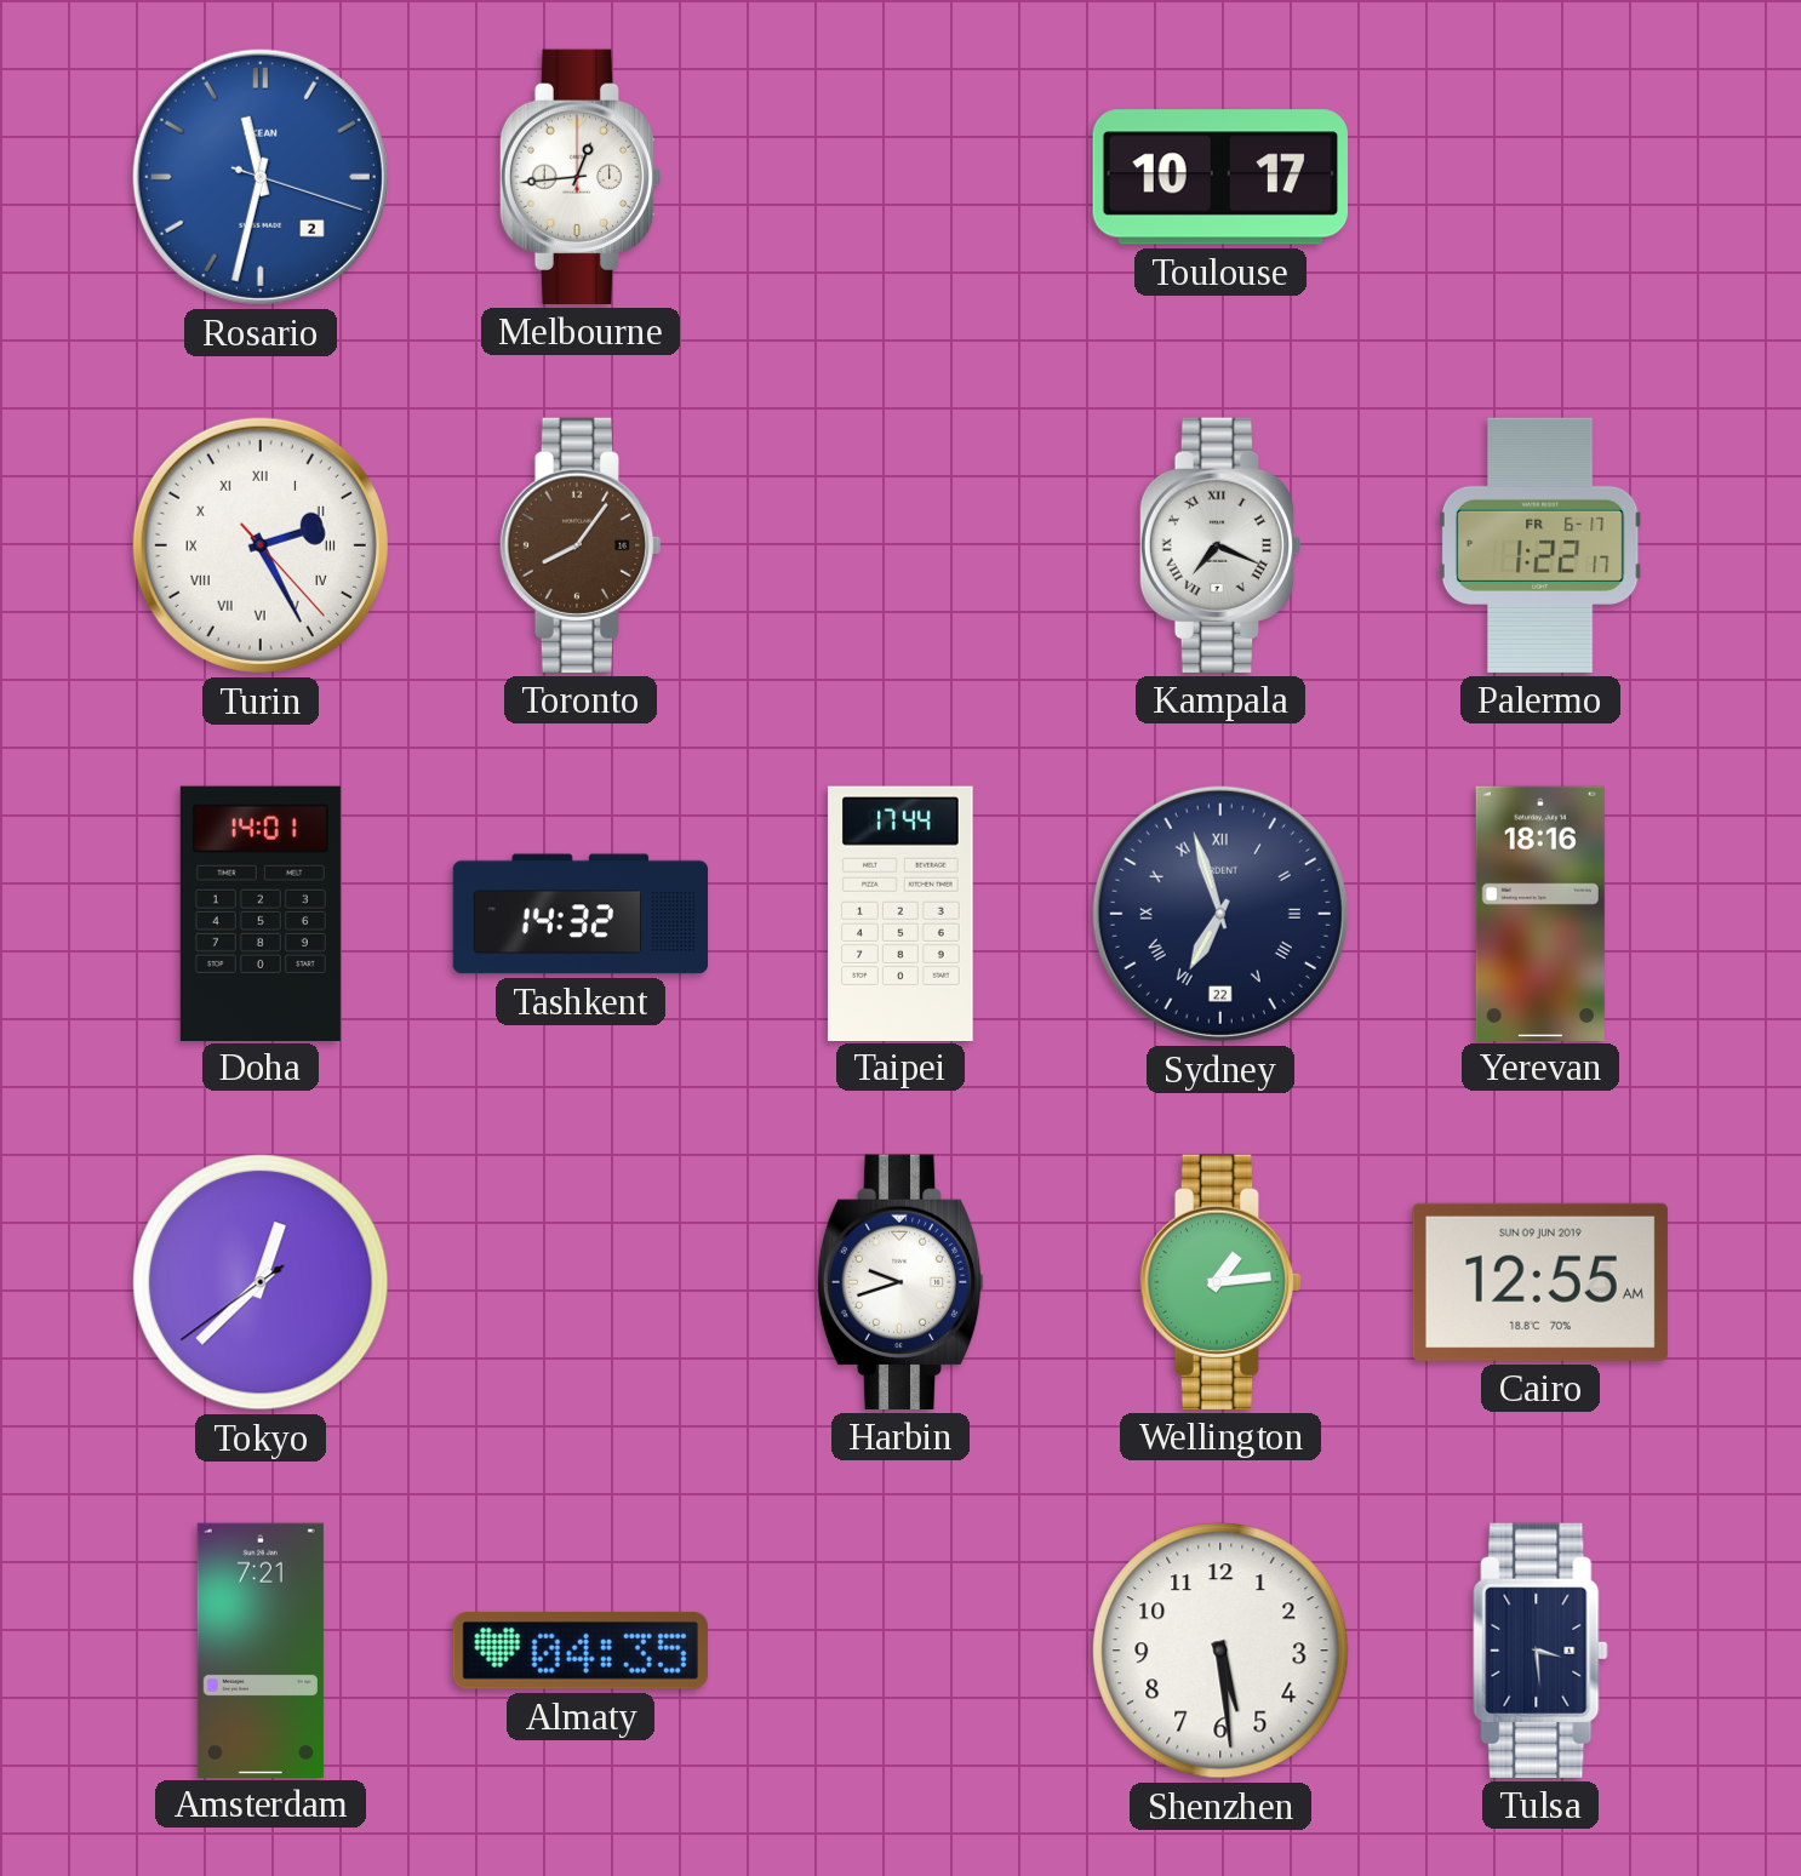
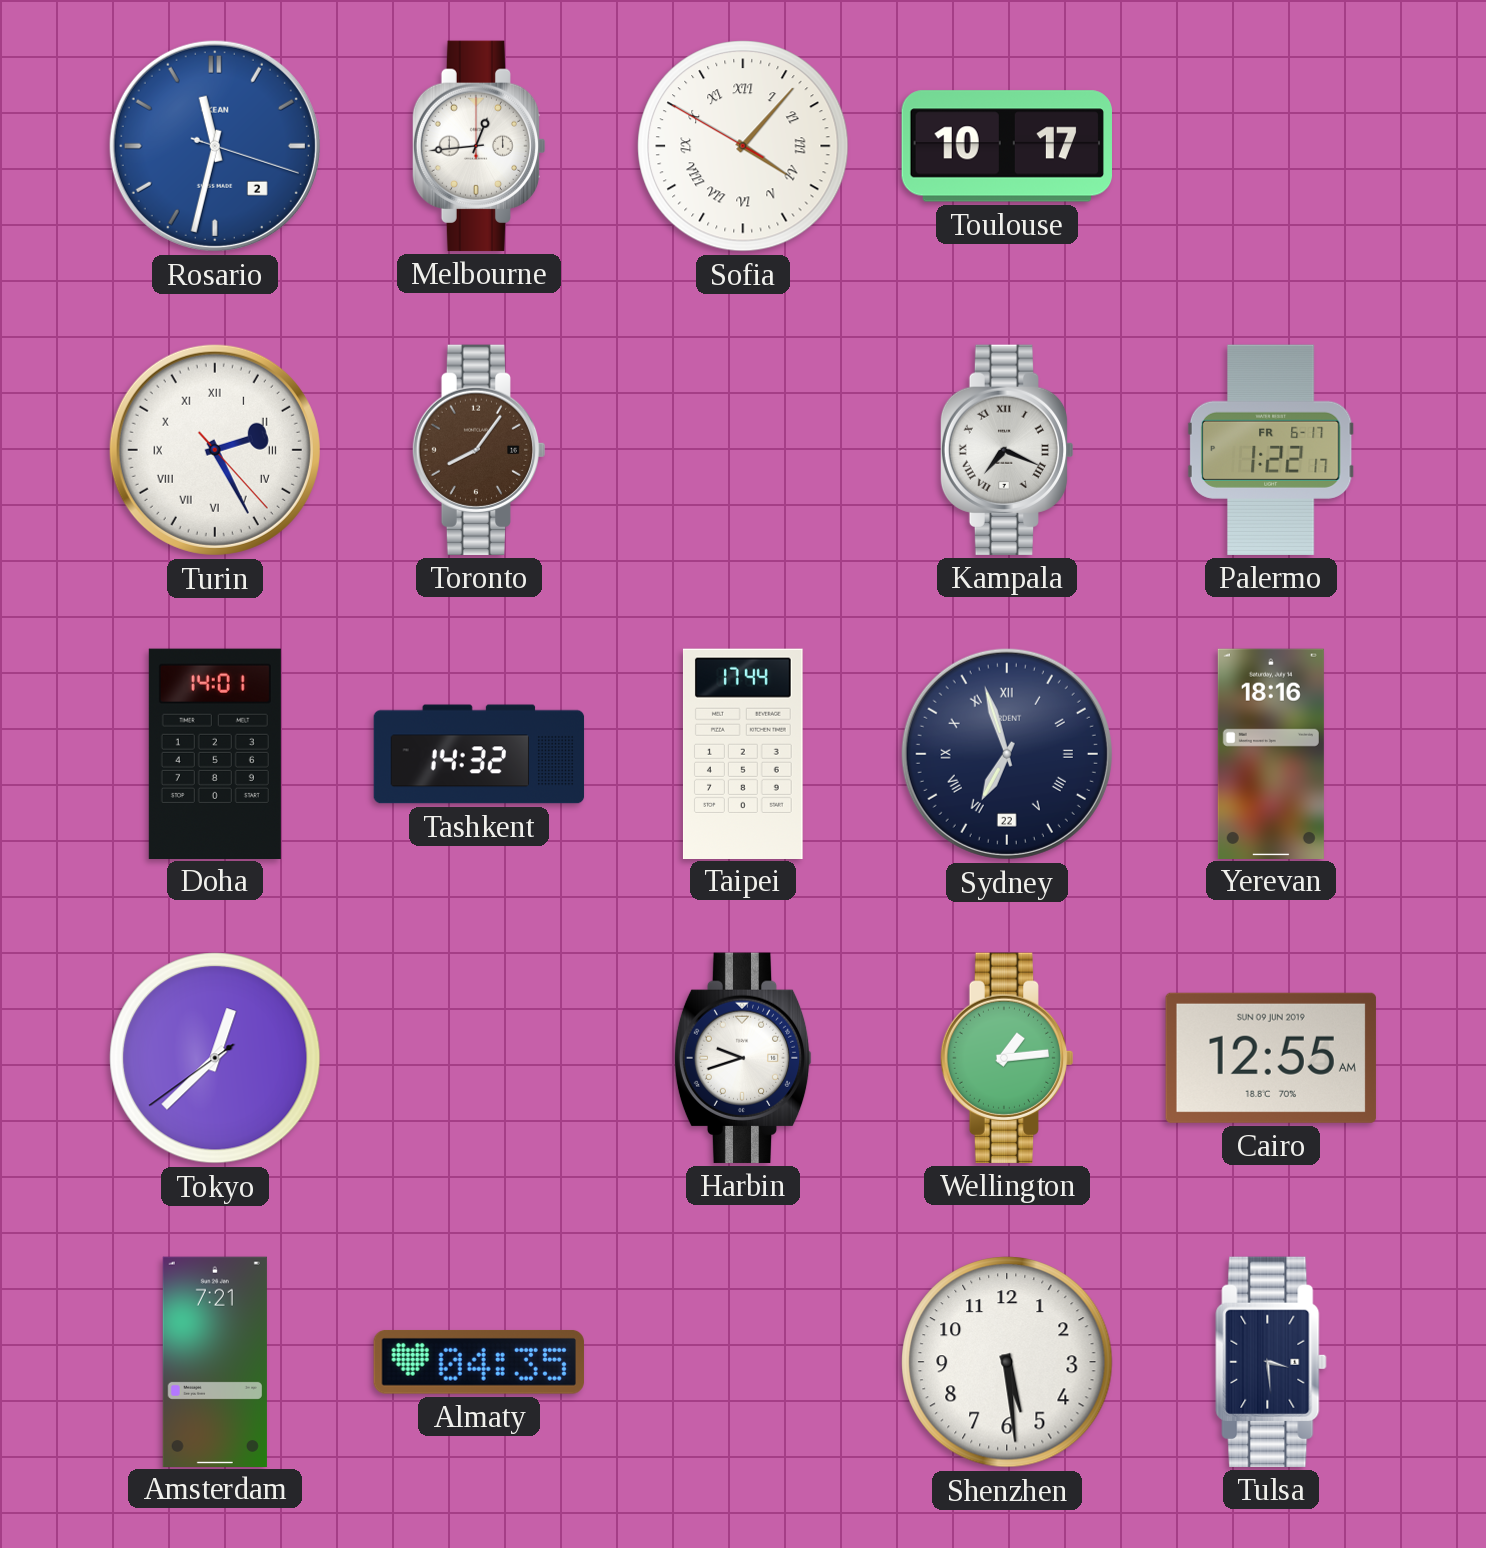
Sofia: none -> 4:06 (743, 146)
